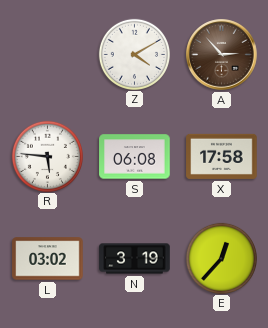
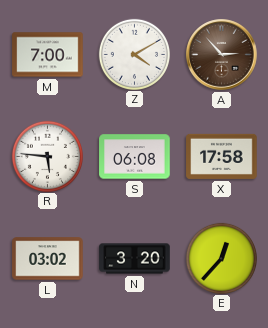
M: none -> 7:00 (48, 55)
N: 3:19 -> 3:20 (135, 259)
